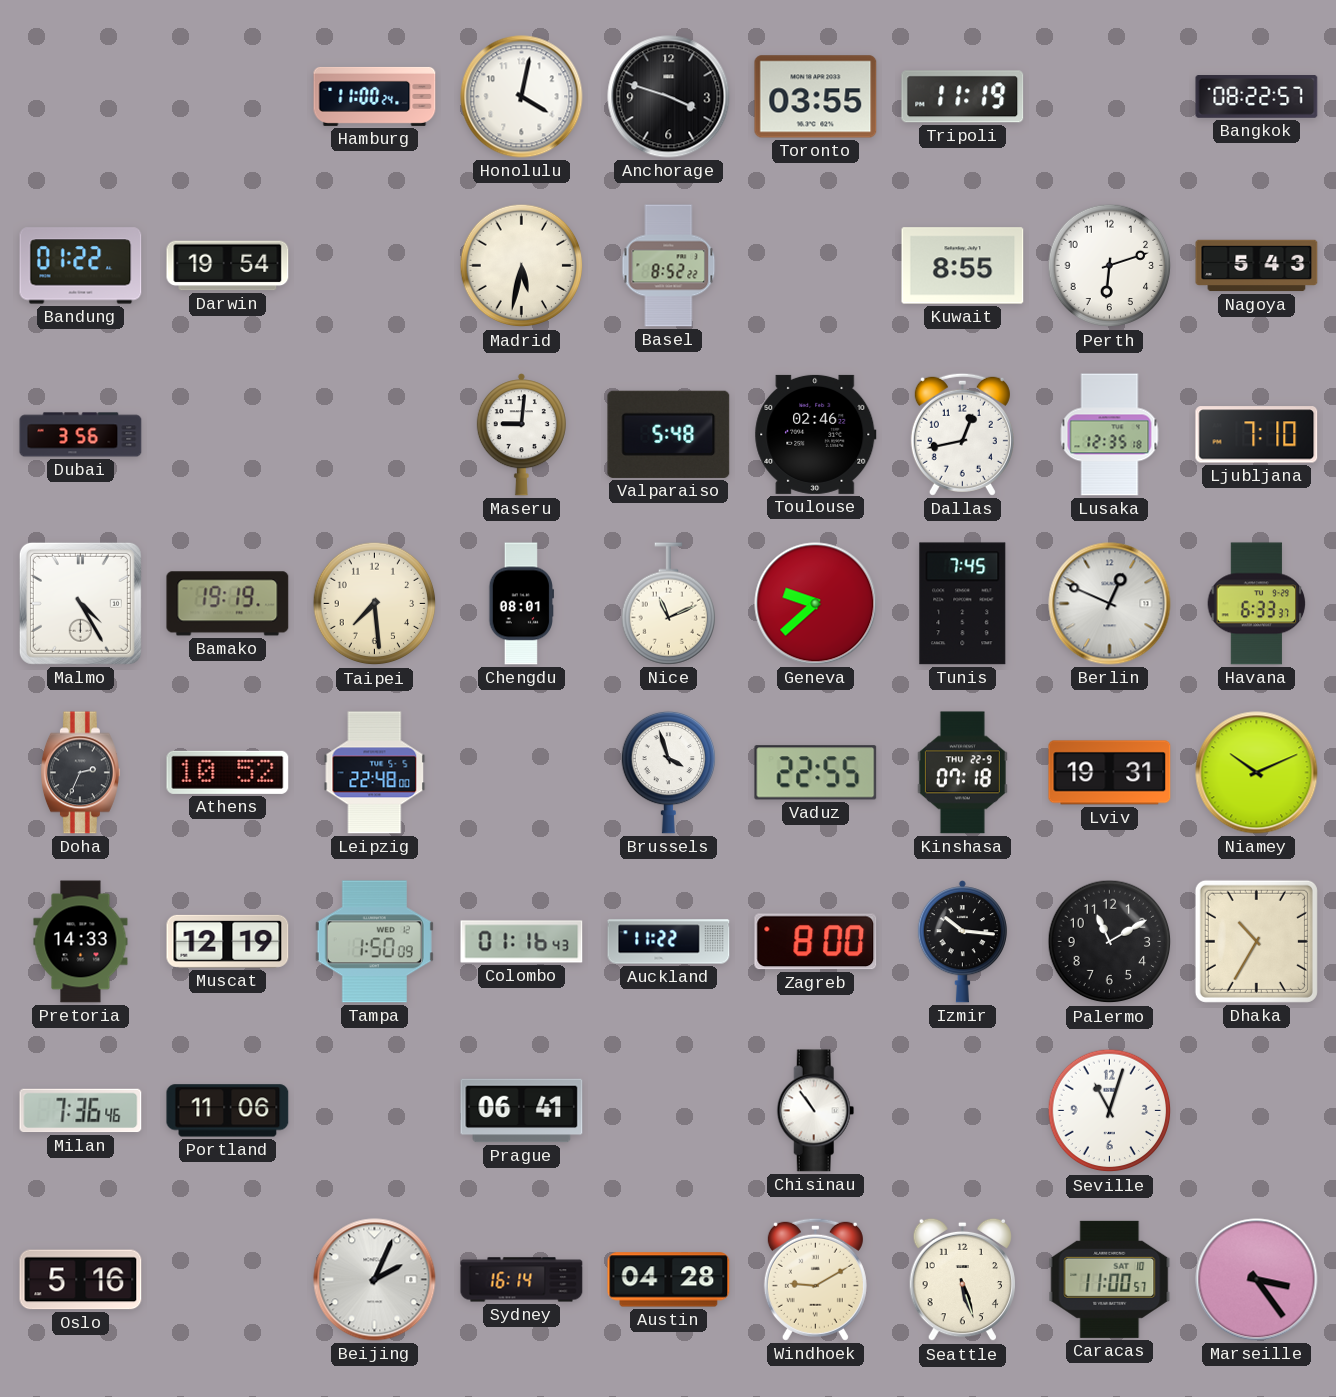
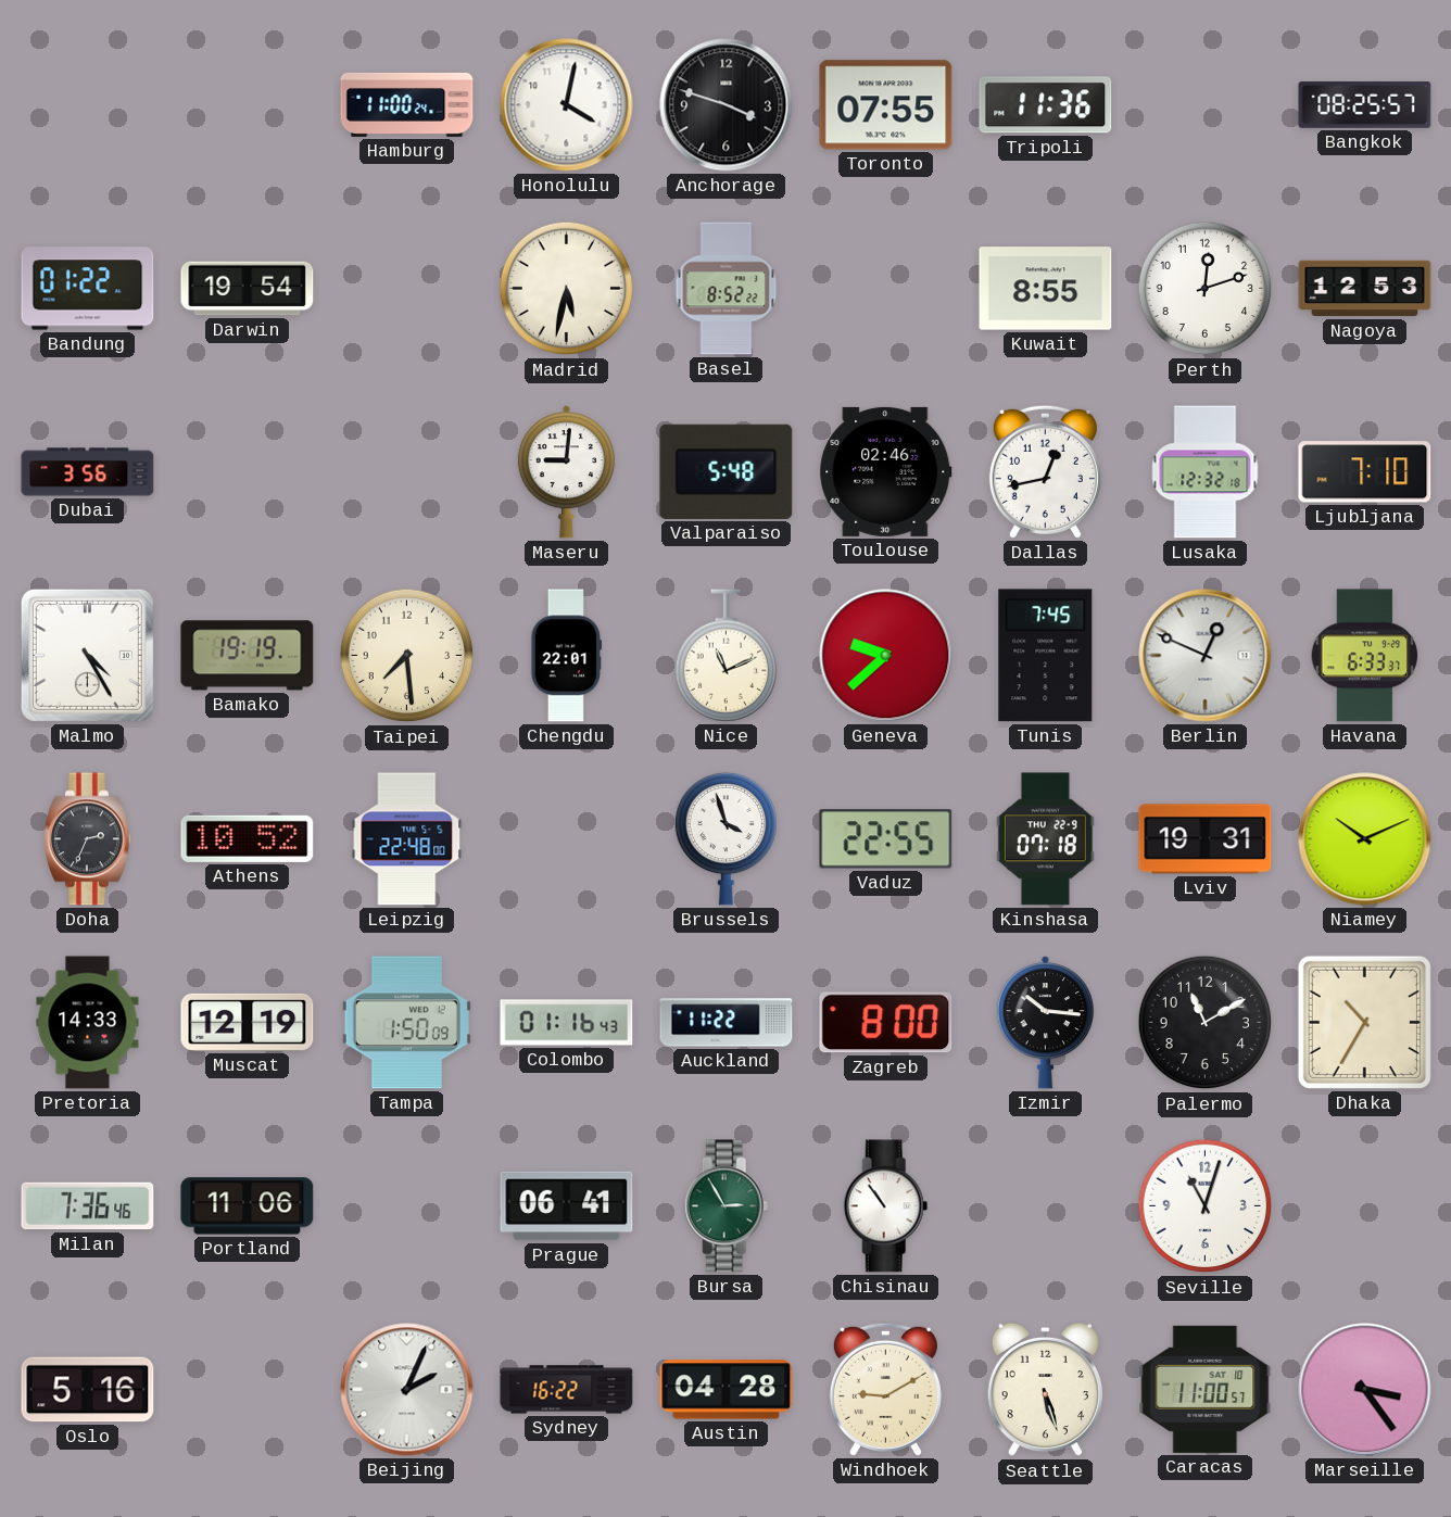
Toronto: 03:55 -> 07:55 (886, 105)
Tripoli: 11:19 -> 11:36 (1046, 105)
Bangkok: 08:22 -> 08:25 (1365, 105)
Perth: 6:12 -> 12:12 (1206, 289)
Nagoya: 5:43 -> 12:53 (1365, 289)
Lusaka: 12:35 -> 12:32 (1206, 472)
Chengdu: 08:01 -> 22:01 (566, 656)
Bursa: none -> 2:55 (727, 1206)
Sydney: 16:14 -> 16:22 (567, 1390)
